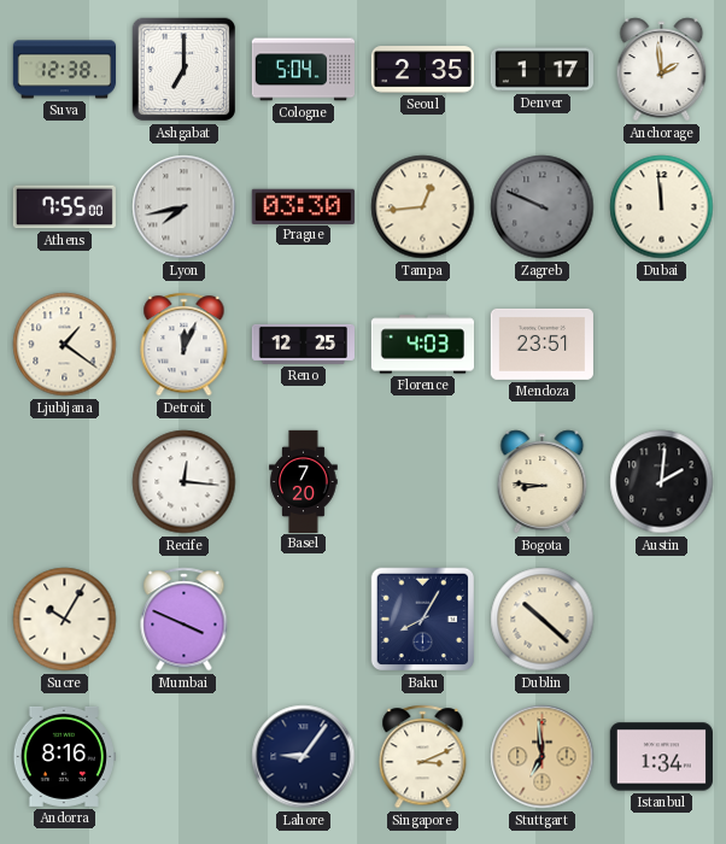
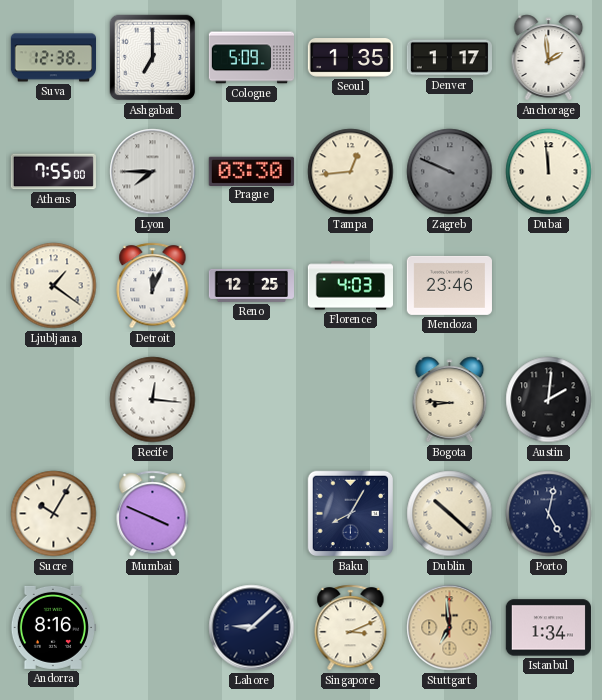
Cologne: 5:04 -> 5:09 (251, 58)
Seoul: 2:35 -> 1:35 (350, 58)
Lyon: 7:43 -> 7:45 (153, 172)
Mendoza: 23:51 -> 23:46 (449, 285)
Basel: 7:20 -> none (304, 481)
Porto: none -> 5:02 (549, 514)
Lahore: 9:06 -> 9:08 (252, 628)
